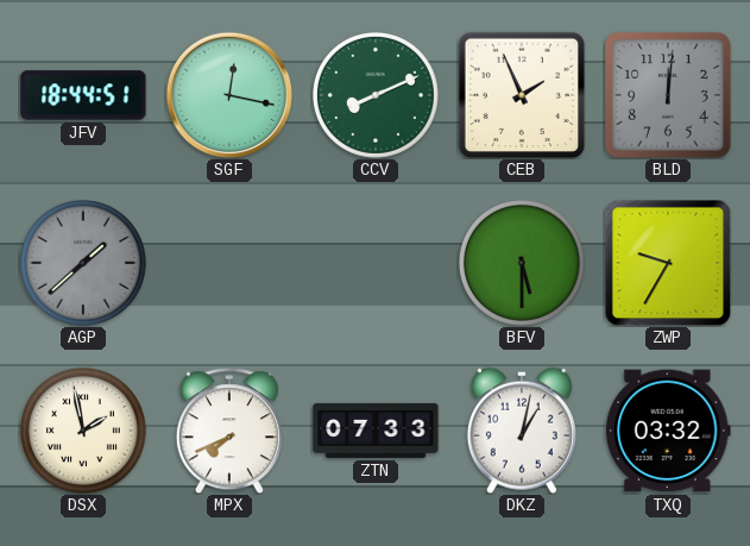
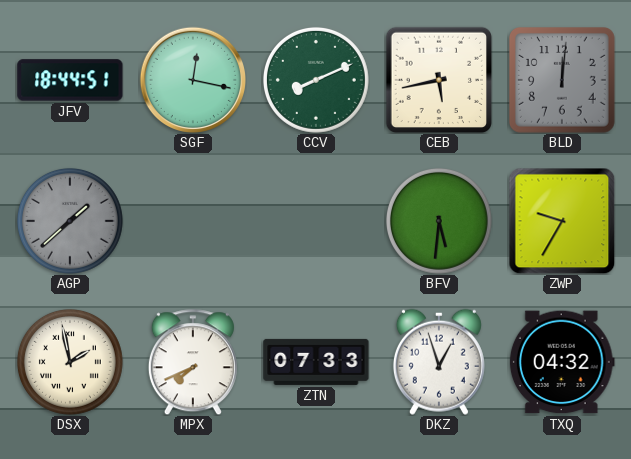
CEB: 1:56 -> 5:43 (439, 80)
BFV: 5:30 -> 5:31 (439, 221)
DKZ: 1:02 -> 12:57 (439, 362)
TXQ: 03:32 -> 04:32 (562, 362)
